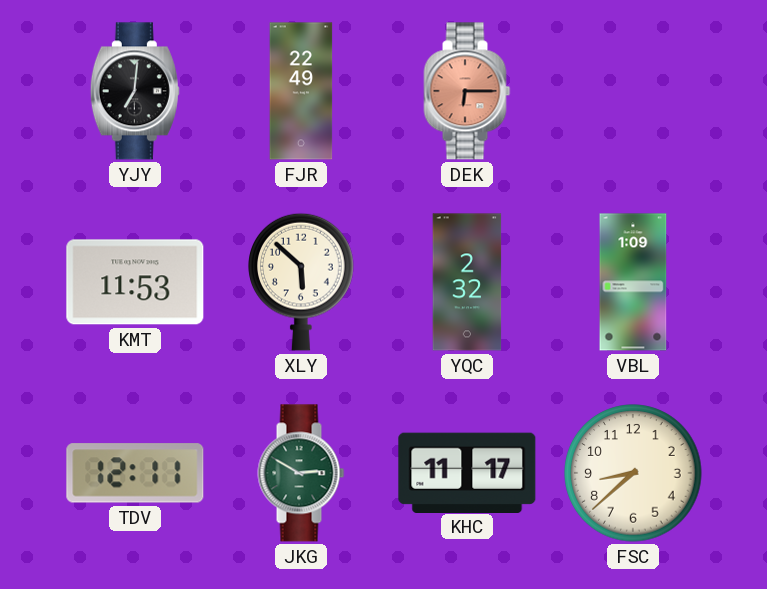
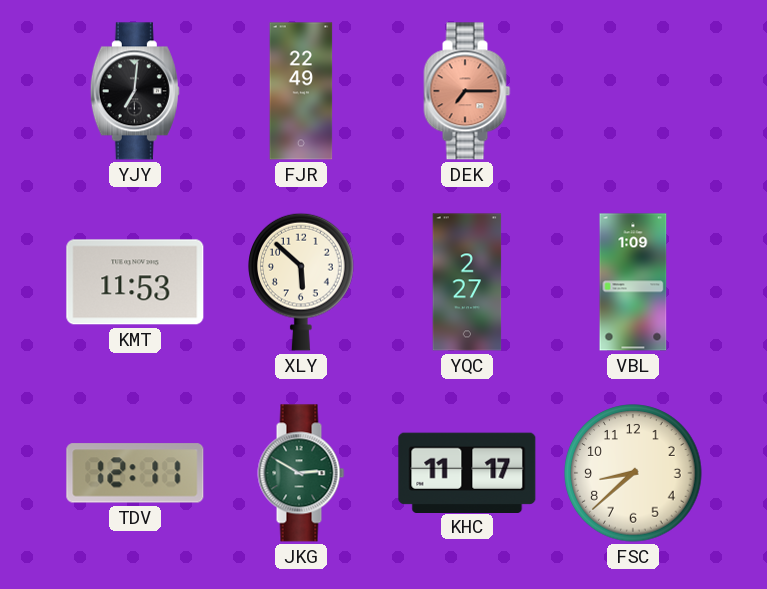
DEK: 6:15 -> 7:15 (467, 91)
YQC: 2:32 -> 2:27 (467, 282)
